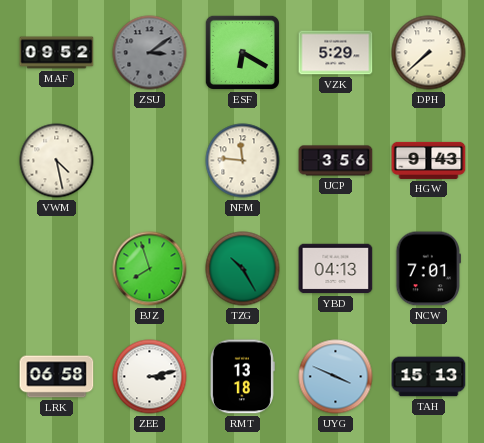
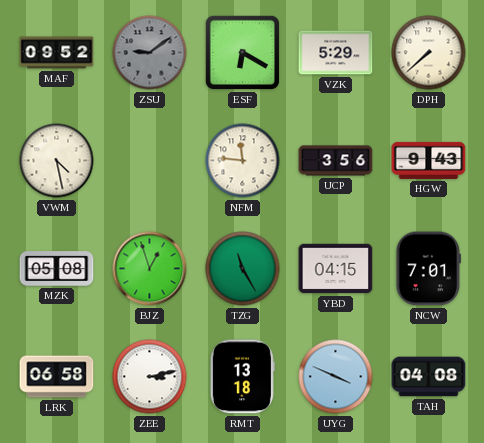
ZSU: 3:09 -> 9:09 (150, 53)
MZK: none -> 05:08 (57, 269)
BJZ: 7:57 -> 12:57 (150, 269)
TZG: 10:25 -> 11:25 (243, 269)
YBD: 04:13 -> 04:15 (336, 269)
TAH: 15:13 -> 04:08 (429, 377)
